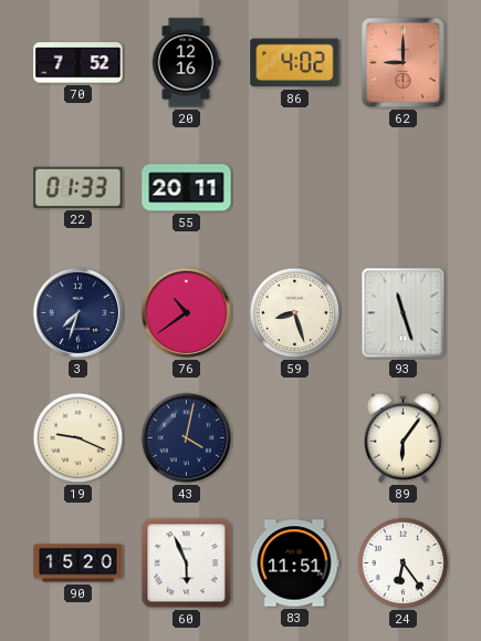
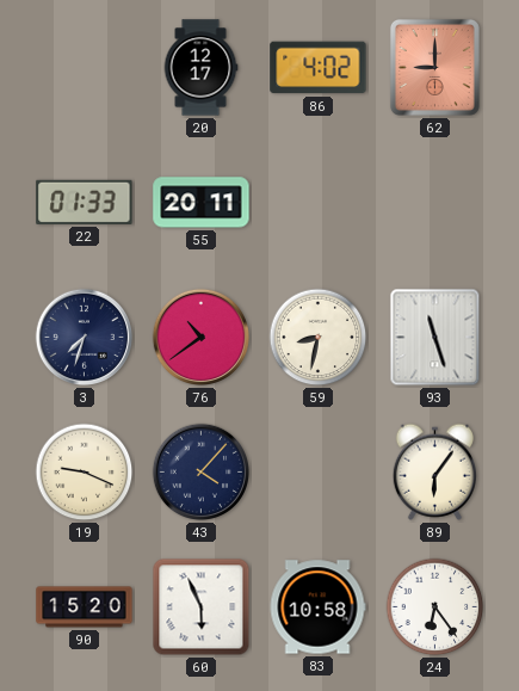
70: 7:52 -> none (79, 63)
20: 12:16 -> 12:17 (200, 68)
59: 8:27 -> 8:32 (319, 338)
43: 4:02 -> 4:07 (202, 473)
83: 11:51 -> 10:58 (317, 607)
